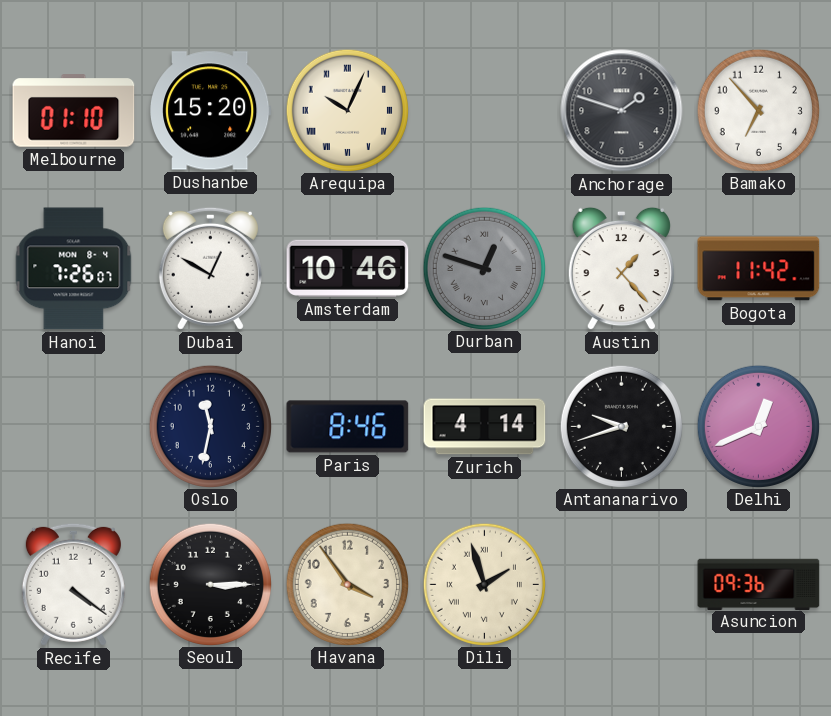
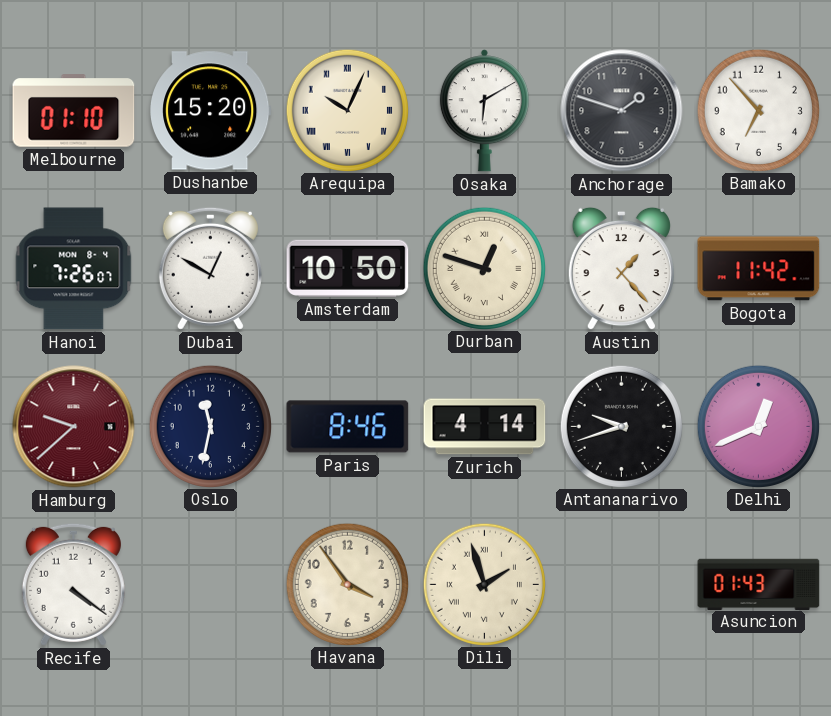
Osaka: none -> 6:10 (484, 111)
Amsterdam: 10:46 -> 10:50 (348, 268)
Durban dial: grey -> cream (484, 268)
Hamburg: none -> 9:38 (74, 427)
Seoul: 3:15 -> none (210, 584)
Asuncion: 09:36 -> 01:43 (759, 584)
